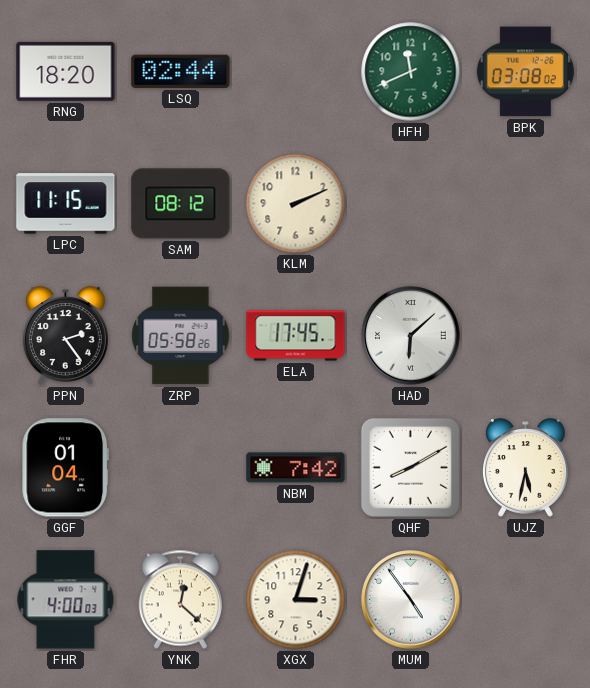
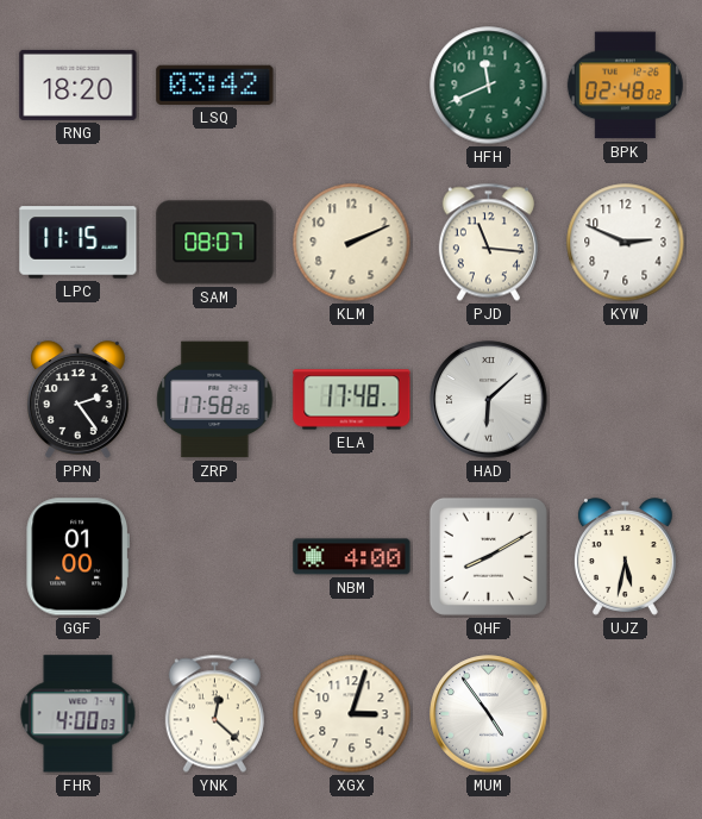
LSQ: 02:44 -> 03:42 (215, 85)
BPK: 03:08 -> 02:48 (625, 86)
SAM: 08:12 -> 08:07 (215, 243)
PJD: none -> 11:16 (488, 243)
KYW: none -> 2:49 (626, 243)
ZRP: 05:58 -> 17:58 (215, 400)
ELA: 17:45 -> 17:48 (352, 400)
GGF: 01:04 -> 01:00 (77, 557)
NBM: 7:42 -> 4:00 (352, 557)
